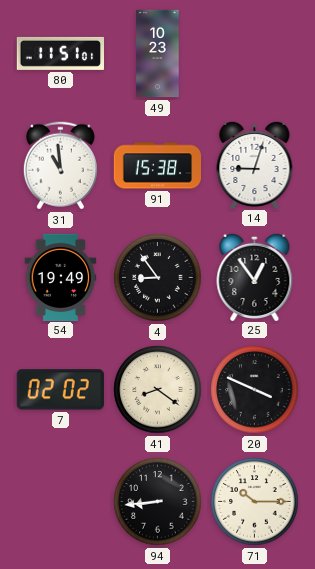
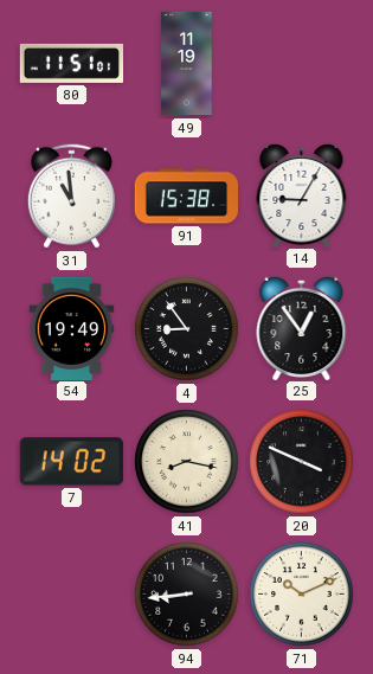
49: 10:23 -> 11:19 (187, 64)
14: 9:03 -> 9:05 (302, 194)
7: 02:02 -> 14:02 (71, 462)
41: 8:21 -> 8:17 (187, 462)
71: 10:15 -> 10:11 (302, 595)
